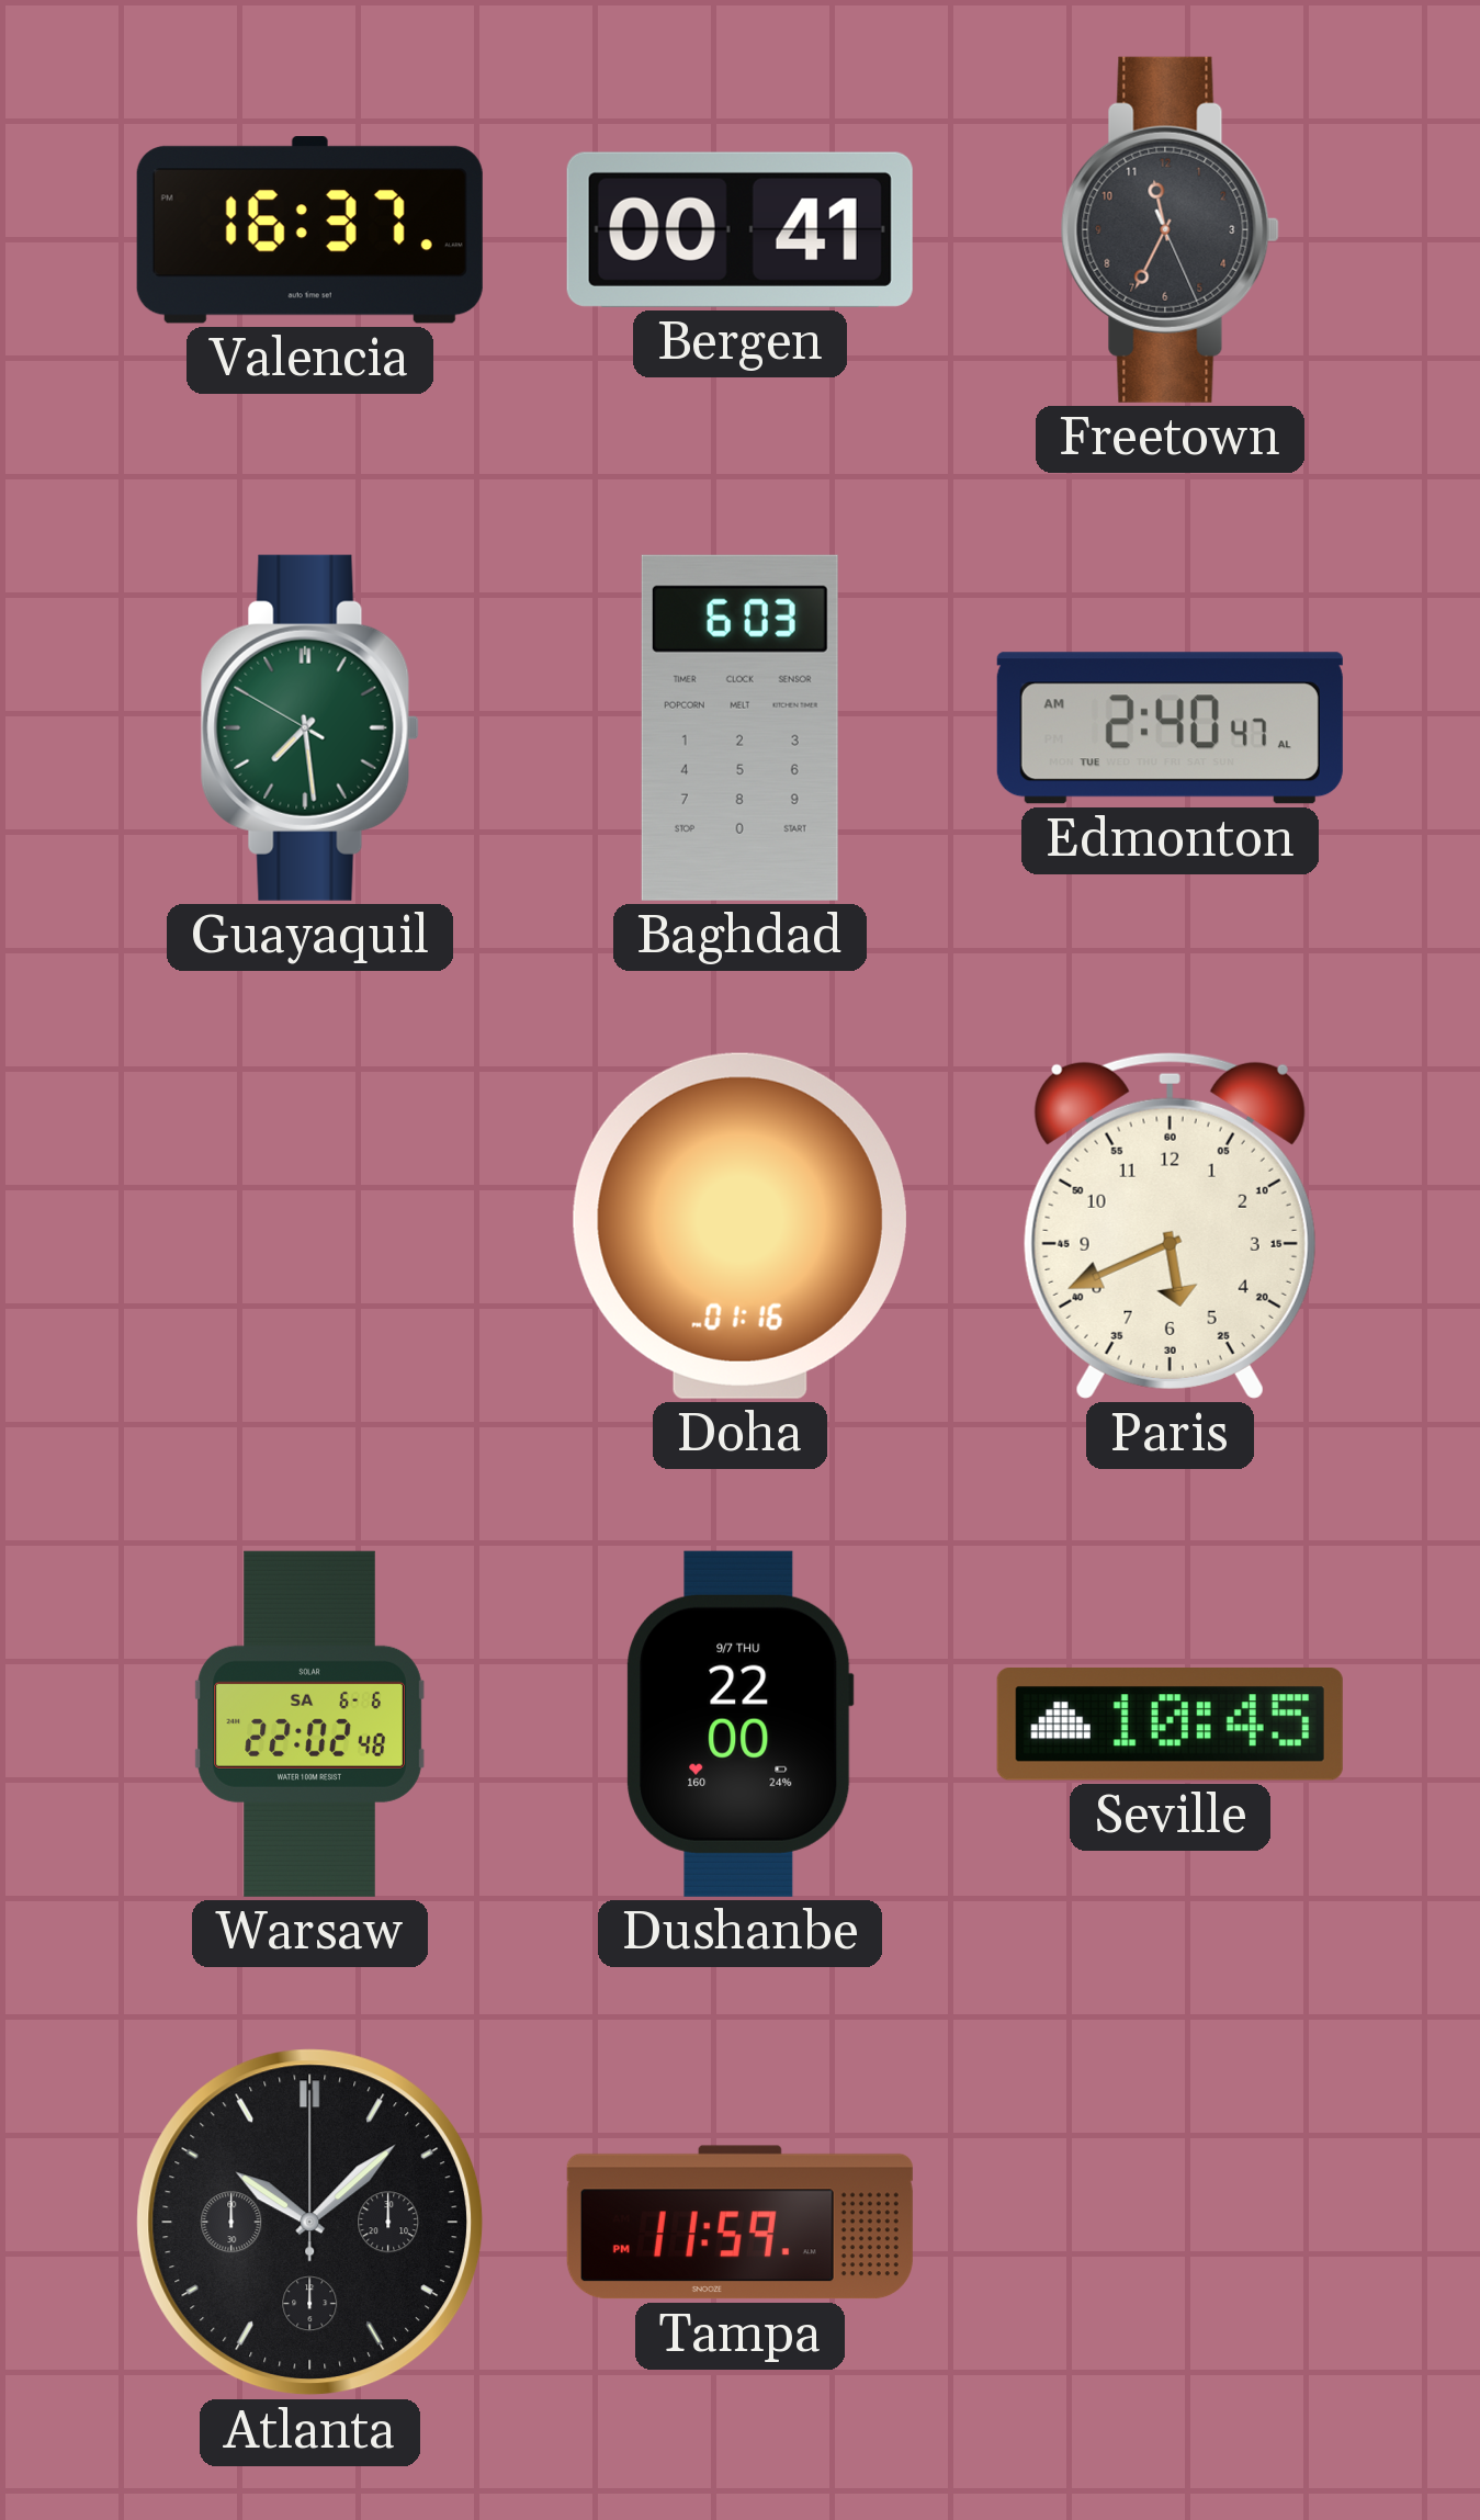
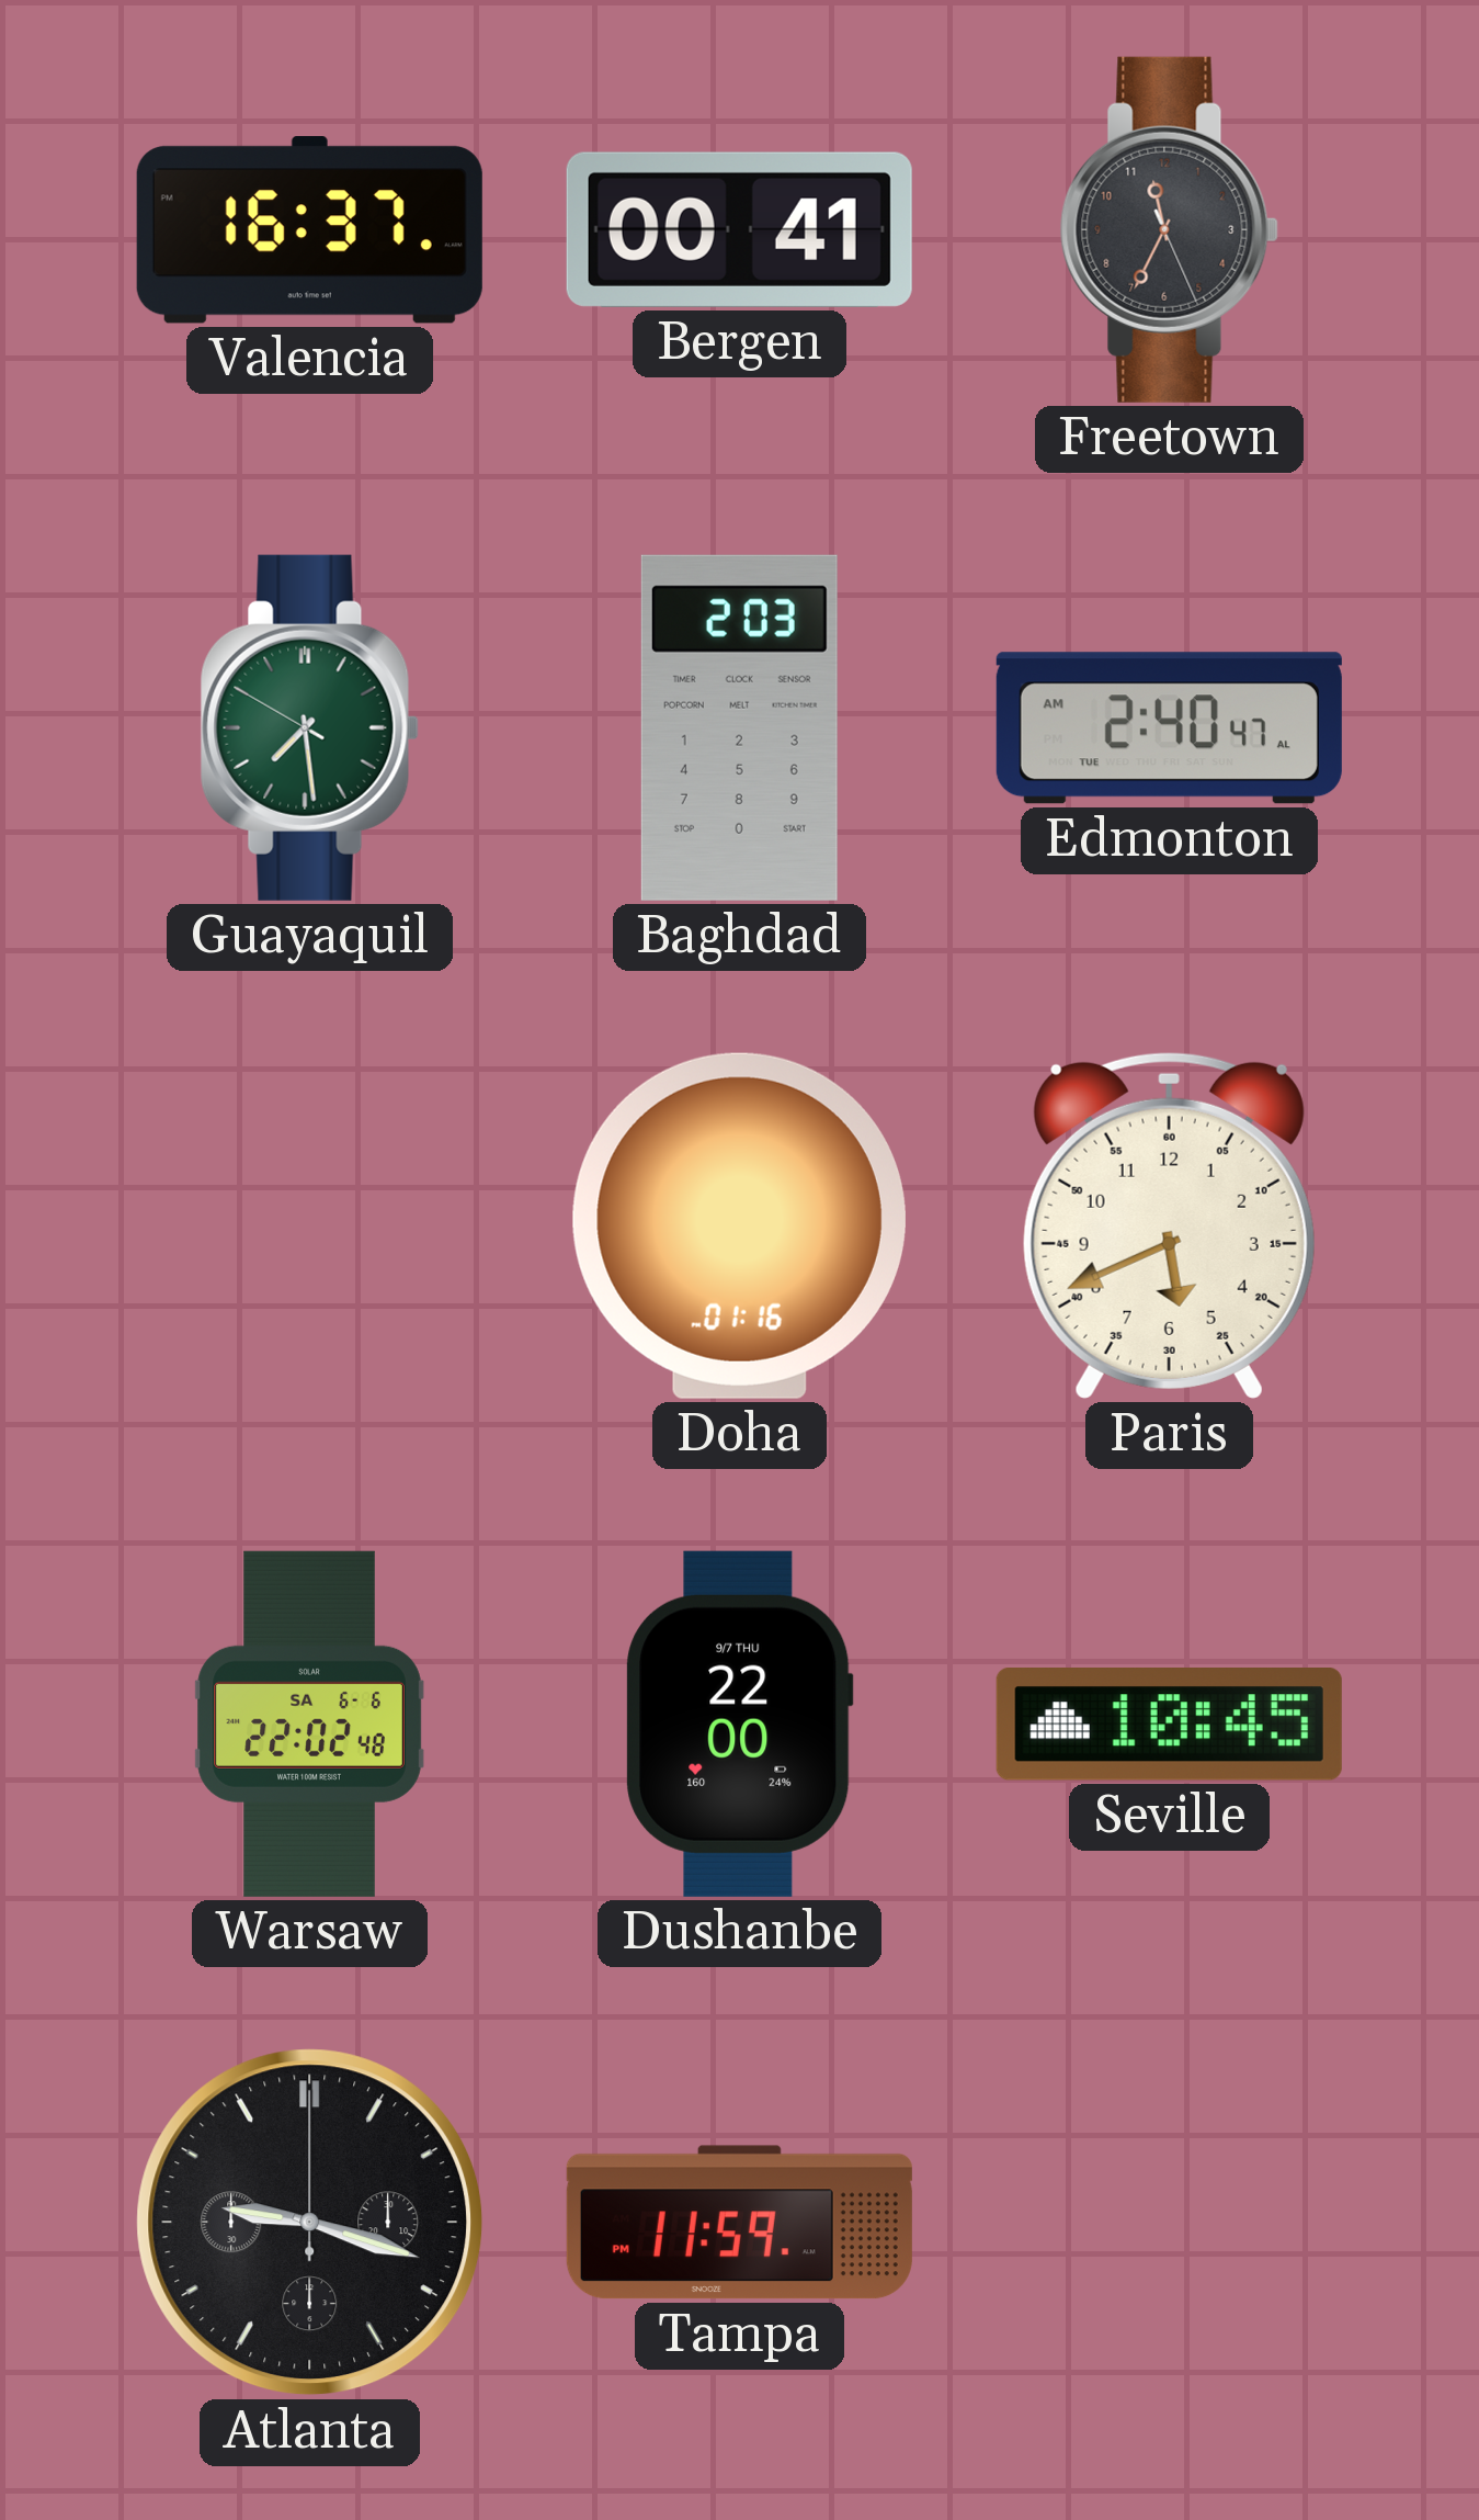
Baghdad: 6:03 -> 2:03 (739, 727)
Atlanta: 10:08 -> 9:18 (310, 2223)
